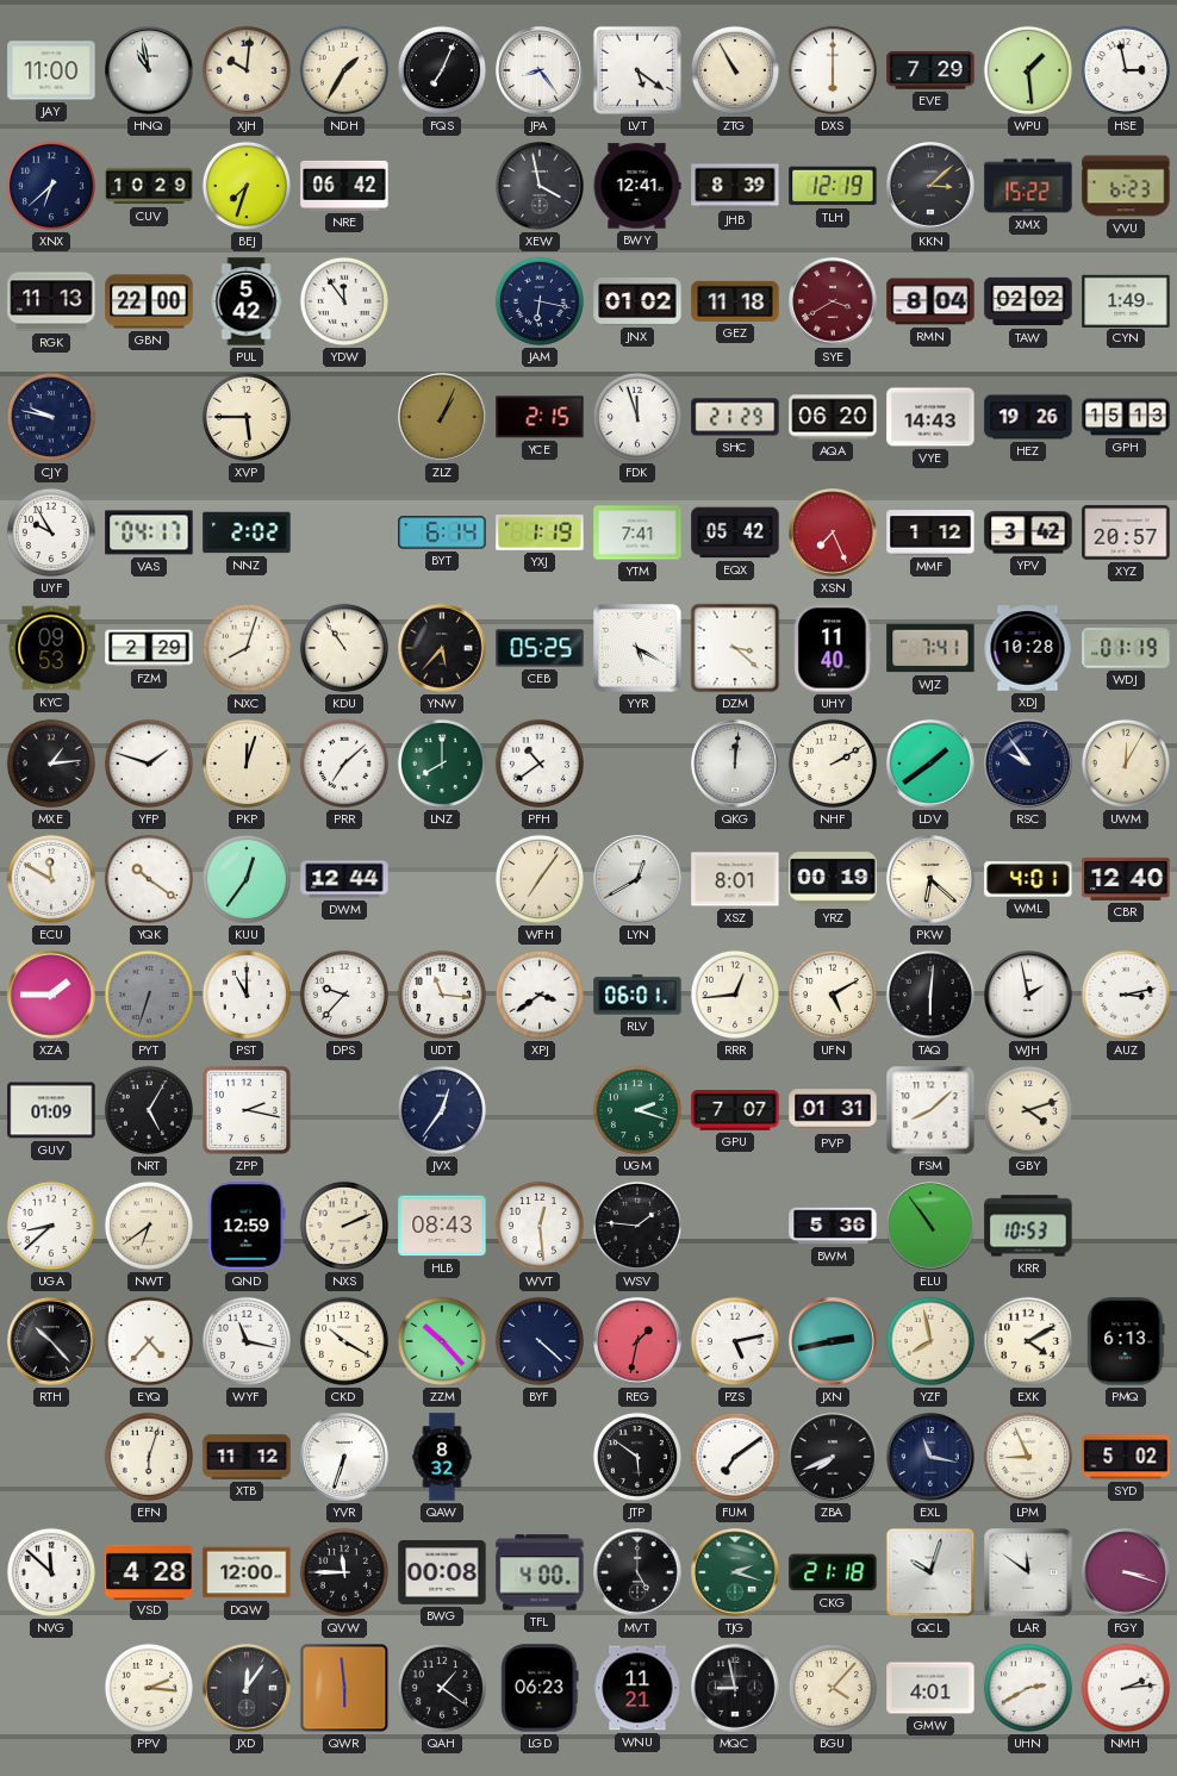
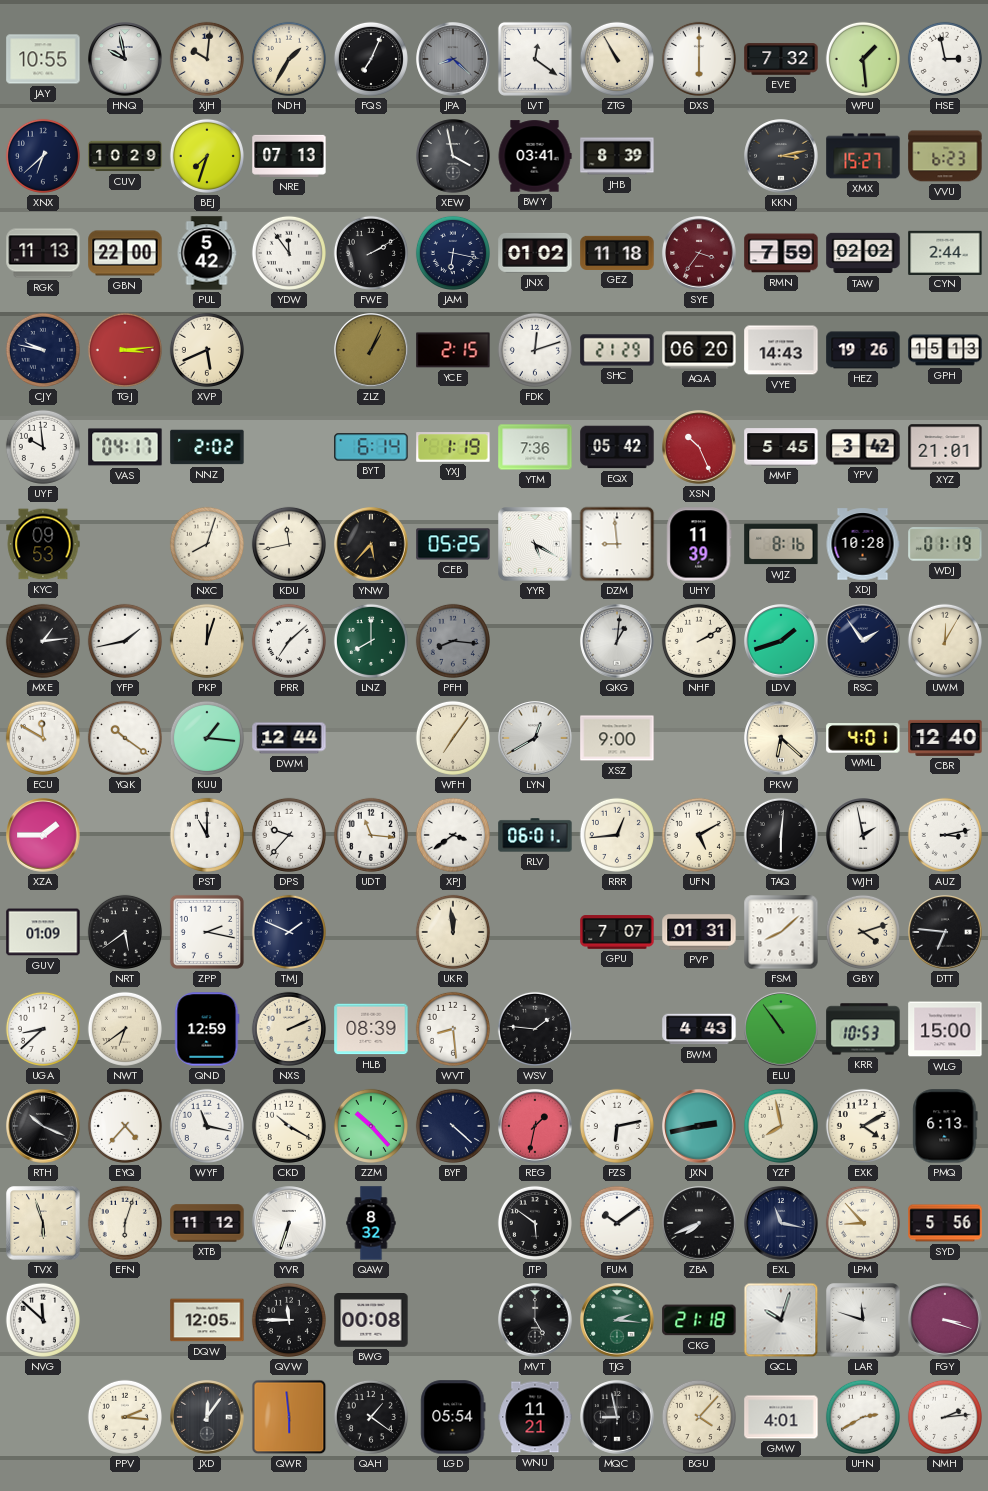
JAY: 11:00 -> 10:55 (43, 59)
HNQ: 10:58 -> 9:58 (125, 59)
JPA: 8:24 -> 8:22 (453, 59)
JPA dial: white -> grey (453, 59)
LVT: 5:21 -> 12:21 (535, 59)
EVE: 7:29 -> 7:32 (781, 59)
NRE: 06:42 -> 07:13 (289, 156)
BWY: 12:41 -> 03:41 (535, 156)
TLH: 12:19 -> none (833, 186)
KKN: 3:08 -> 3:13 (781, 156)
XMX: 15:22 -> 15:27 (863, 156)
FWE: none -> 2:10 (371, 253)
SYE: 3:40 -> 3:36 (699, 253)
RMN: 8:04 -> 7:59 (781, 253)
CYN: 1:49 -> 2:44 (945, 252)
TGJ: none -> 3:14 (125, 350)
XVP: 5:45 -> 5:41 (207, 350)
FDK: 11:57 -> 12:12 (535, 350)
UYF: 9:55 -> 9:59 (43, 447)
YTM: 7:41 -> 7:36 (535, 447)
XSN: 7:26 -> 10:26 (699, 447)
MMF: 1:12 -> 5:45 (781, 447)
XYZ: 20:57 -> 21:01 (945, 447)
FZM: 2:29 -> none (149, 648)
KDU: 10:54 -> 11:43 (289, 544)
DZM: 3:22 -> 8:59 (617, 544)
UHY: 11:40 -> 11:39 (699, 544)
WJZ: 7:41 -> 8:16 (781, 544)
YFP: 1:48 -> 1:43 (125, 641)
PFH: 10:39 -> 8:16 (453, 641)
PFH dial: white -> grey (453, 641)
QKG: 12:01 -> 1:01 (617, 641)
LDV: 1:39 -> 1:42 (781, 641)
RSC: 9:54 -> 1:54 (863, 641)
KUU: 12:36 -> 1:16 (207, 738)
XSZ: 8:01 -> 9:00 (617, 738)
YRZ: 00:19 -> none (833, 879)
PYT: 6:33 -> none (149, 995)
NRT: 5:05 -> 5:39 (125, 932)
TMJ: none -> 1:49 (289, 932)
JVX: 12:36 -> none (442, 1110)
UKR: none -> 11:59 (453, 932)
UGM: 2:18 -> none (637, 1110)
DTT: none -> 6:46 (945, 932)
HLB: 08:43 -> 08:39 (371, 1029)
WVT: 12:29 -> 8:29 (453, 1029)
BWM: 5:36 -> 4:43 (699, 1029)
WLG: none -> 15:00 (945, 1029)
RTH: 10:23 -> 10:19 (43, 1126)
PZS: 5:13 -> 6:13 (617, 1126)
TVX: none -> 5:57 (43, 1223)
FUM: 7:09 -> 10:09 (617, 1223)
LPM: 8:56 -> 8:53 (863, 1223)
SYD: 5:02 -> 5:56 (945, 1223)
VSD: 4:28 -> none (149, 1571)
DQW: 12:00 -> 12:05 (207, 1320)
TFL: 4:00 -> none (540, 1572)
TJG: 2:18 -> 2:16 (617, 1320)
LAR: 11:51 -> 11:48 (863, 1320)
LGD: 06:23 -> 05:54 (453, 1417)
